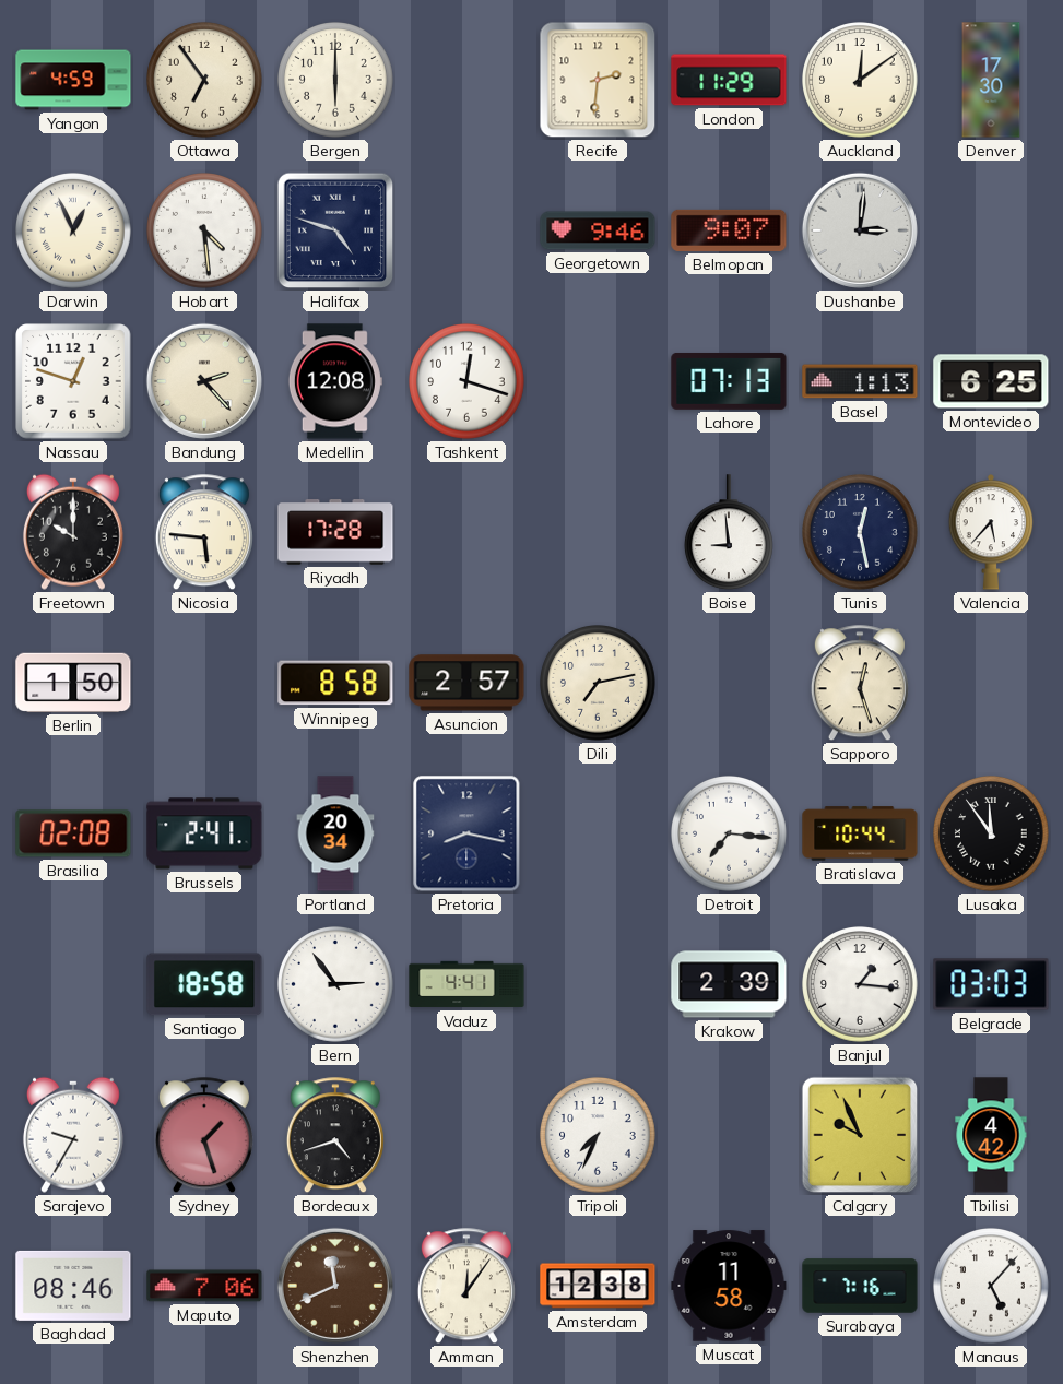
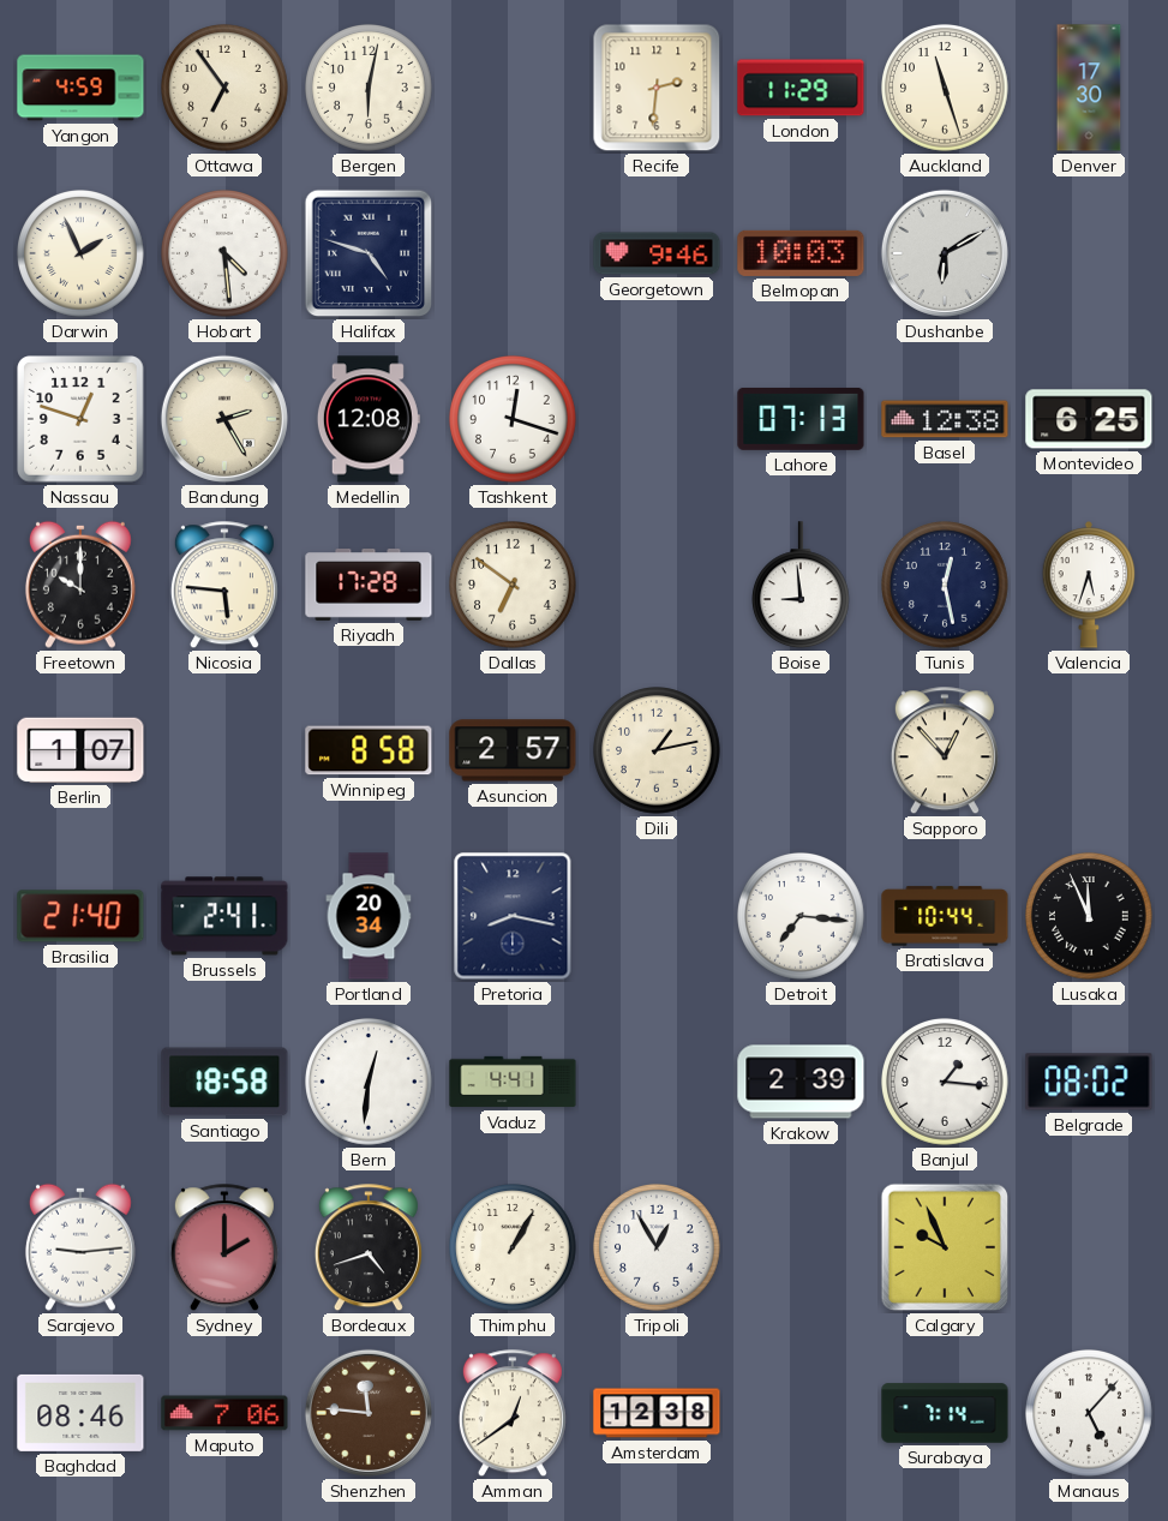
Bergen: 6:00 -> 6:02 (370, 89)
Auckland: 12:09 -> 11:27 (946, 89)
Darwin: 12:56 -> 1:56 (82, 255)
Belmopan: 9:07 -> 10:03 (801, 253)
Dushanbe: 3:01 -> 6:10 (945, 253)
Bandung: 2:23 -> 2:25 (224, 419)
Basel: 1:13 -> 12:38 (945, 419)
Dallas: none -> 6:51 (514, 586)
Valencia: 5:37 -> 5:33 (1089, 585)
Berlin: 1:50 -> 1:07 (80, 750)
Dili: 7:13 -> 1:13 (658, 751)
Sapporo: 12:27 -> 12:53 (945, 751)
Brasilia: 02:08 -> 21:40 (80, 916)
Lusaka: 11:54 -> 11:56 (1090, 917)
Bern: 2:54 -> 12:31 (370, 1083)
Belgrade: 03:03 -> 08:02 (1089, 1082)
Sarajevo: 9:35 -> 9:14 (80, 1247)
Sydney: 1:27 -> 2:00 (224, 1248)
Thimphu: none -> 1:05 (514, 1248)
Tripoli: 7:34 -> 12:55 (658, 1248)
Tbilisi: 4:42 -> none (991, 1135)
Shenzhen: 11:41 -> 11:46 (369, 1413)
Amman: 12:06 -> 12:39 (513, 1414)
Muscat: 11:58 -> none (729, 1286)
Surabaya: 7:16 -> 7:14 (945, 1413)
